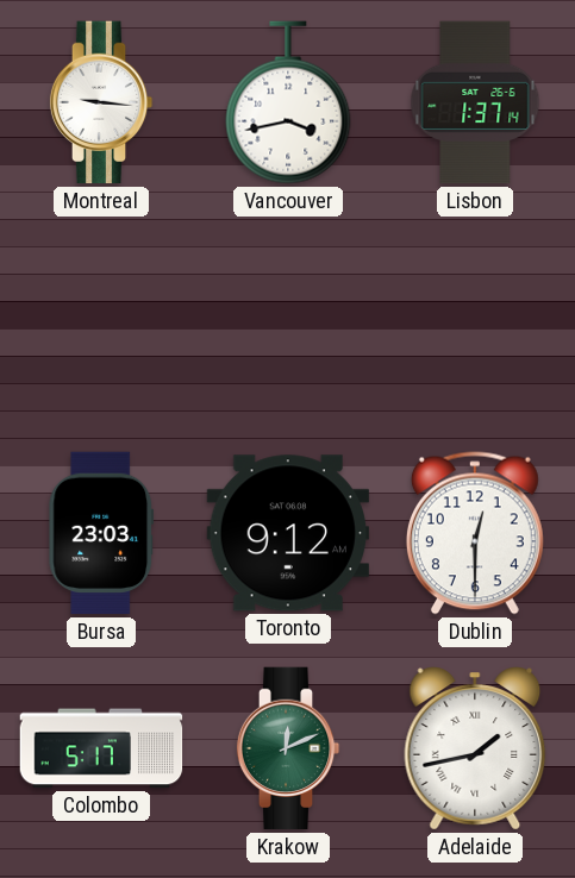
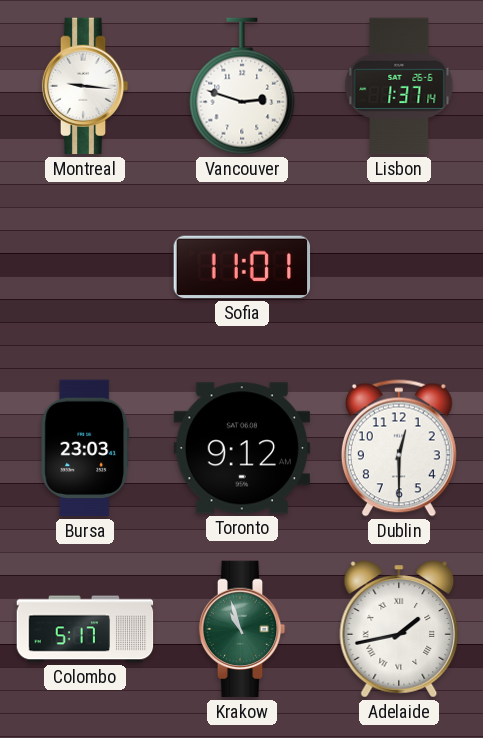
Vancouver: 3:43 -> 2:48 (242, 86)
Sofia: none -> 11:01 (242, 267)
Krakow: 12:11 -> 10:57 (242, 629)
